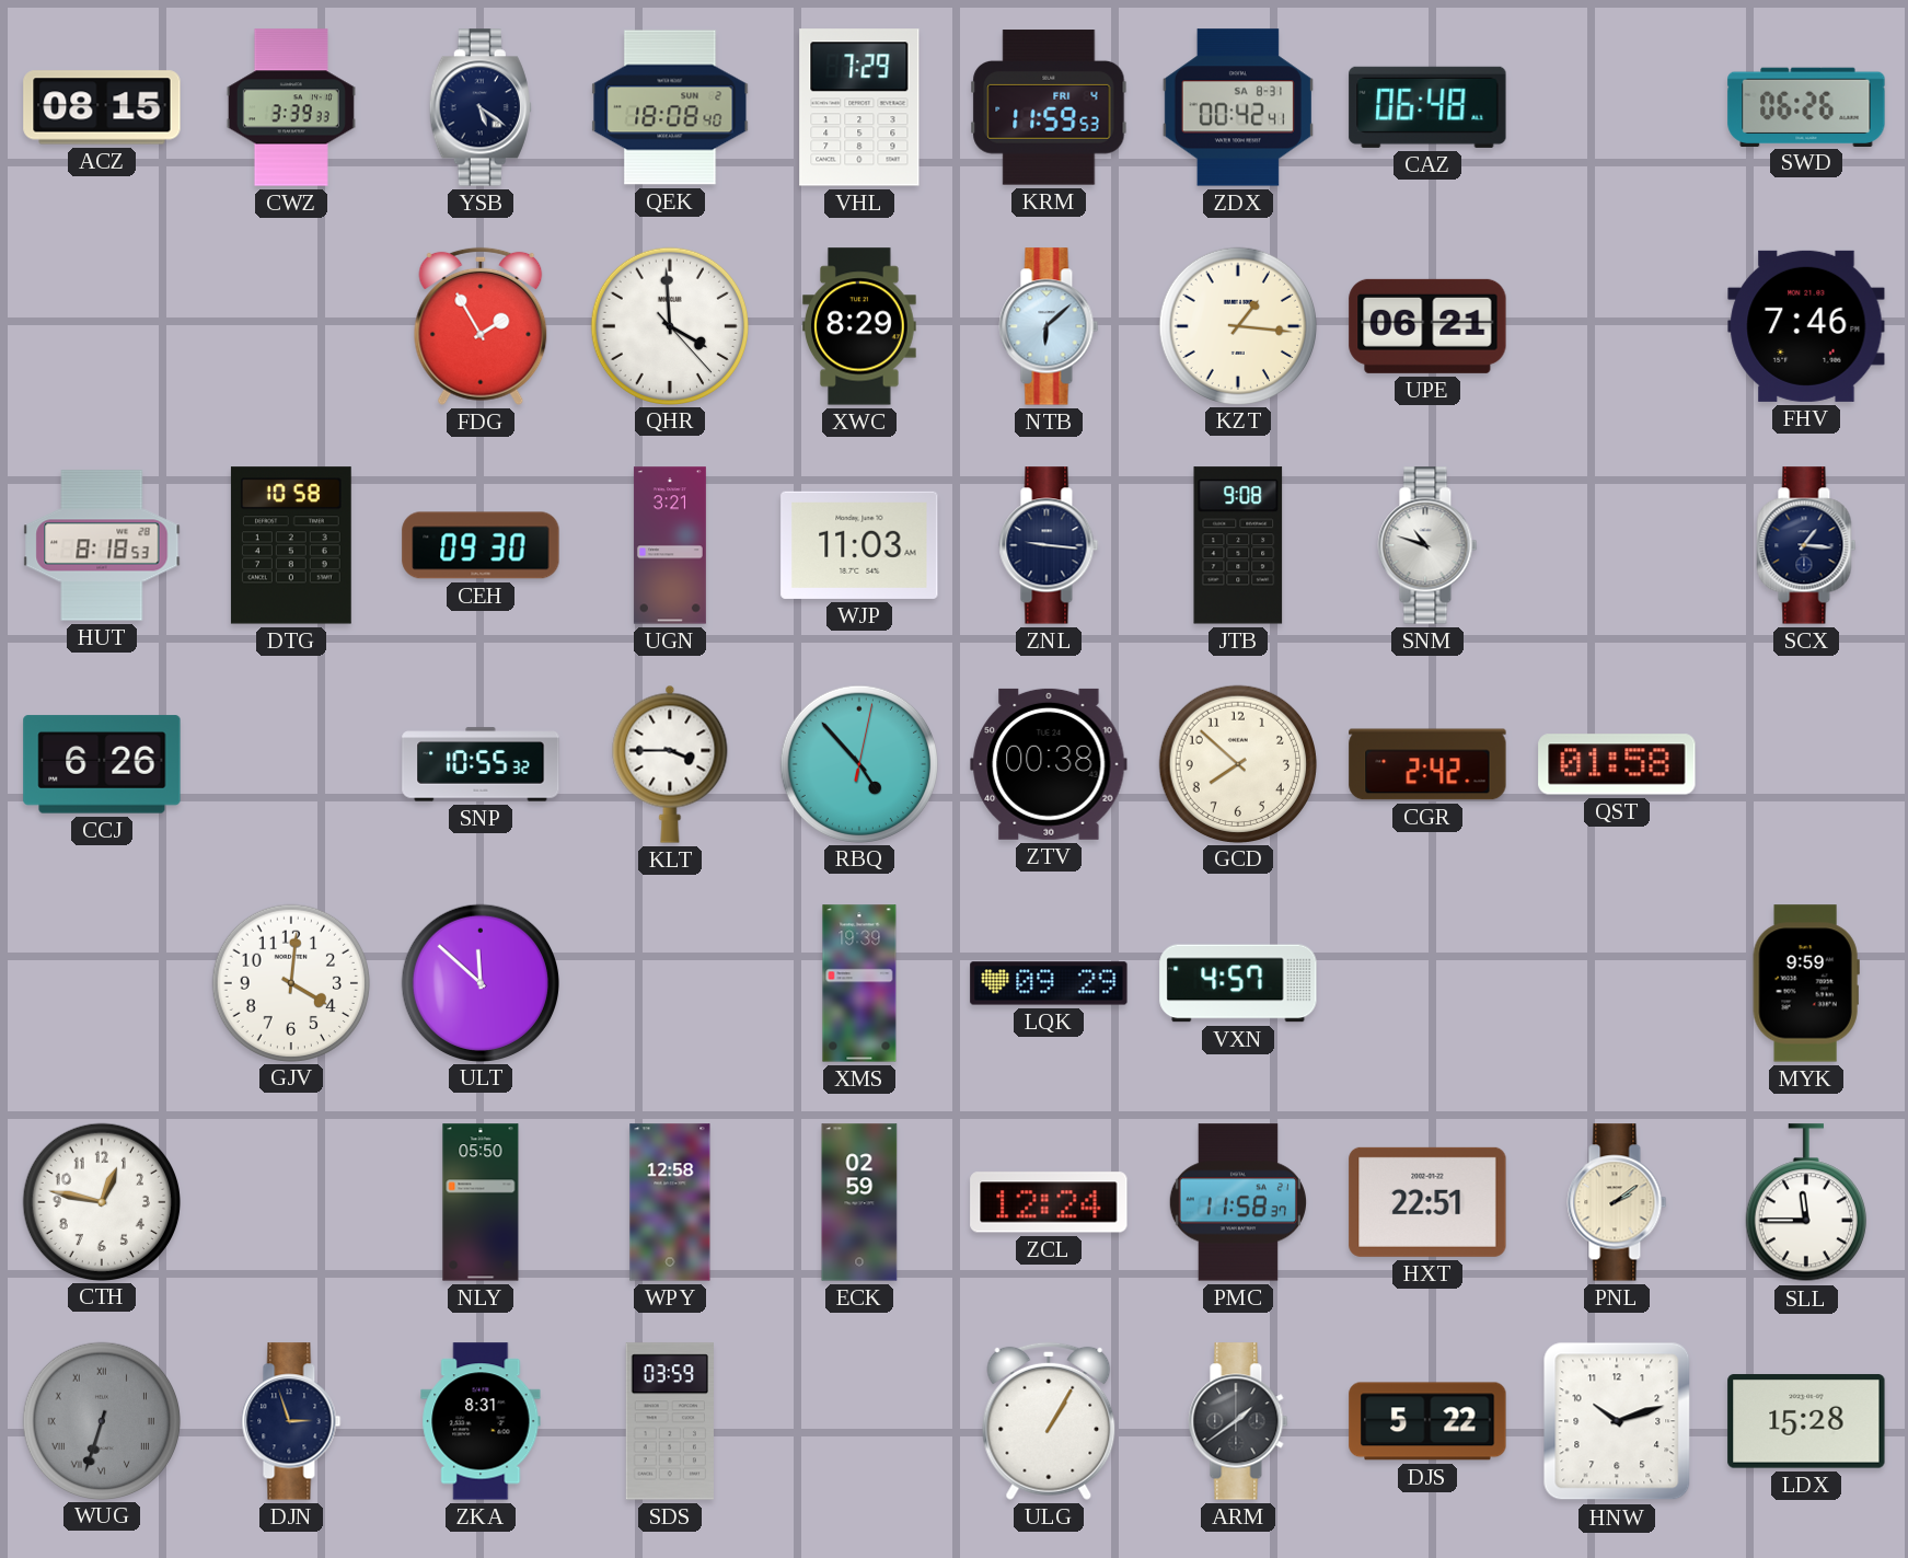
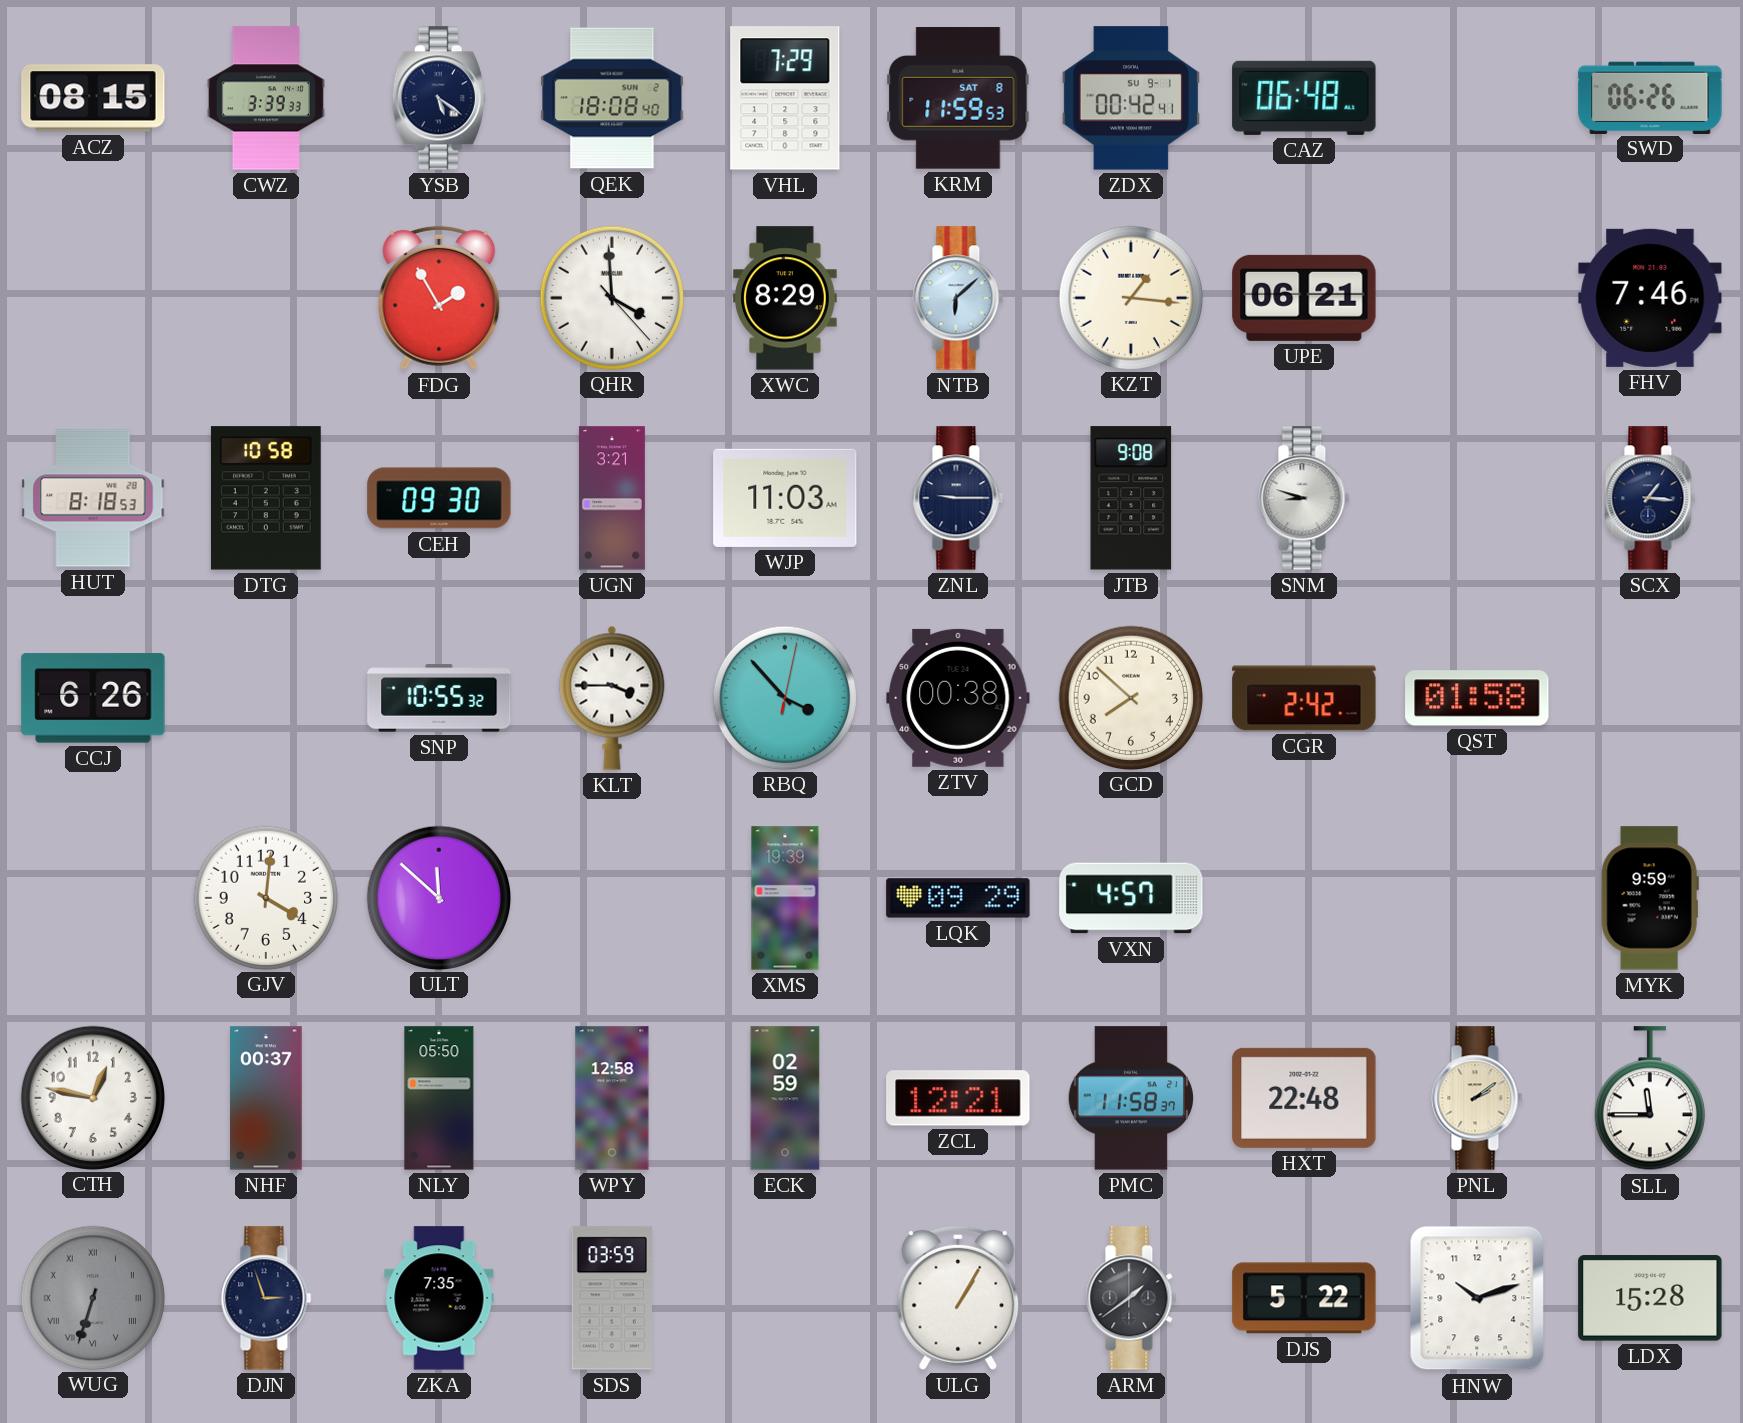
KRM date: FRI 4 -> SAT 8 (958, 98)
ZDX date: SA 8-31 -> SU 9-1 (1131, 98)
ZNL: 9:16 -> 9:15 (958, 498)
SNM: 10:48 -> 8:48 (1304, 498)
RBQ: 4:53 -> 3:53 (784, 697)
NHF: none -> 00:37 (266, 1098)
ZCL: 12:24 -> 12:21 (958, 1098)
HXT: 22:51 -> 22:48 (1304, 1098)
ZKA: 8:31 -> 7:35 (439, 1298)
